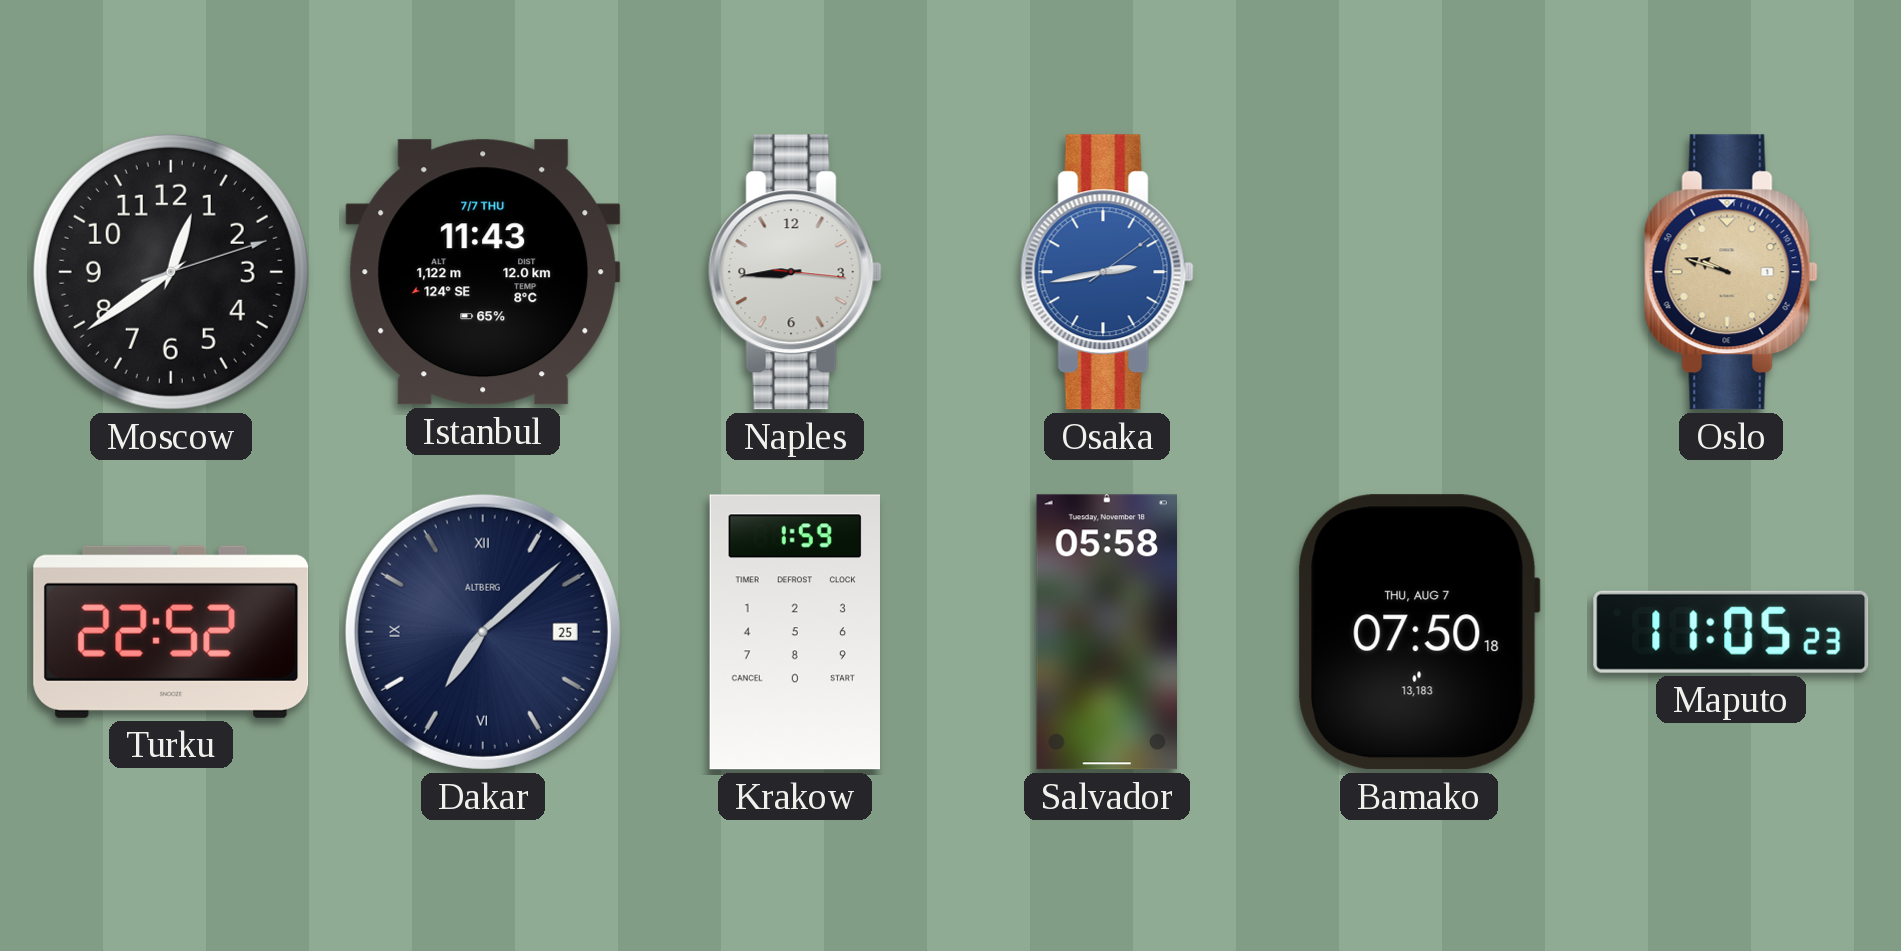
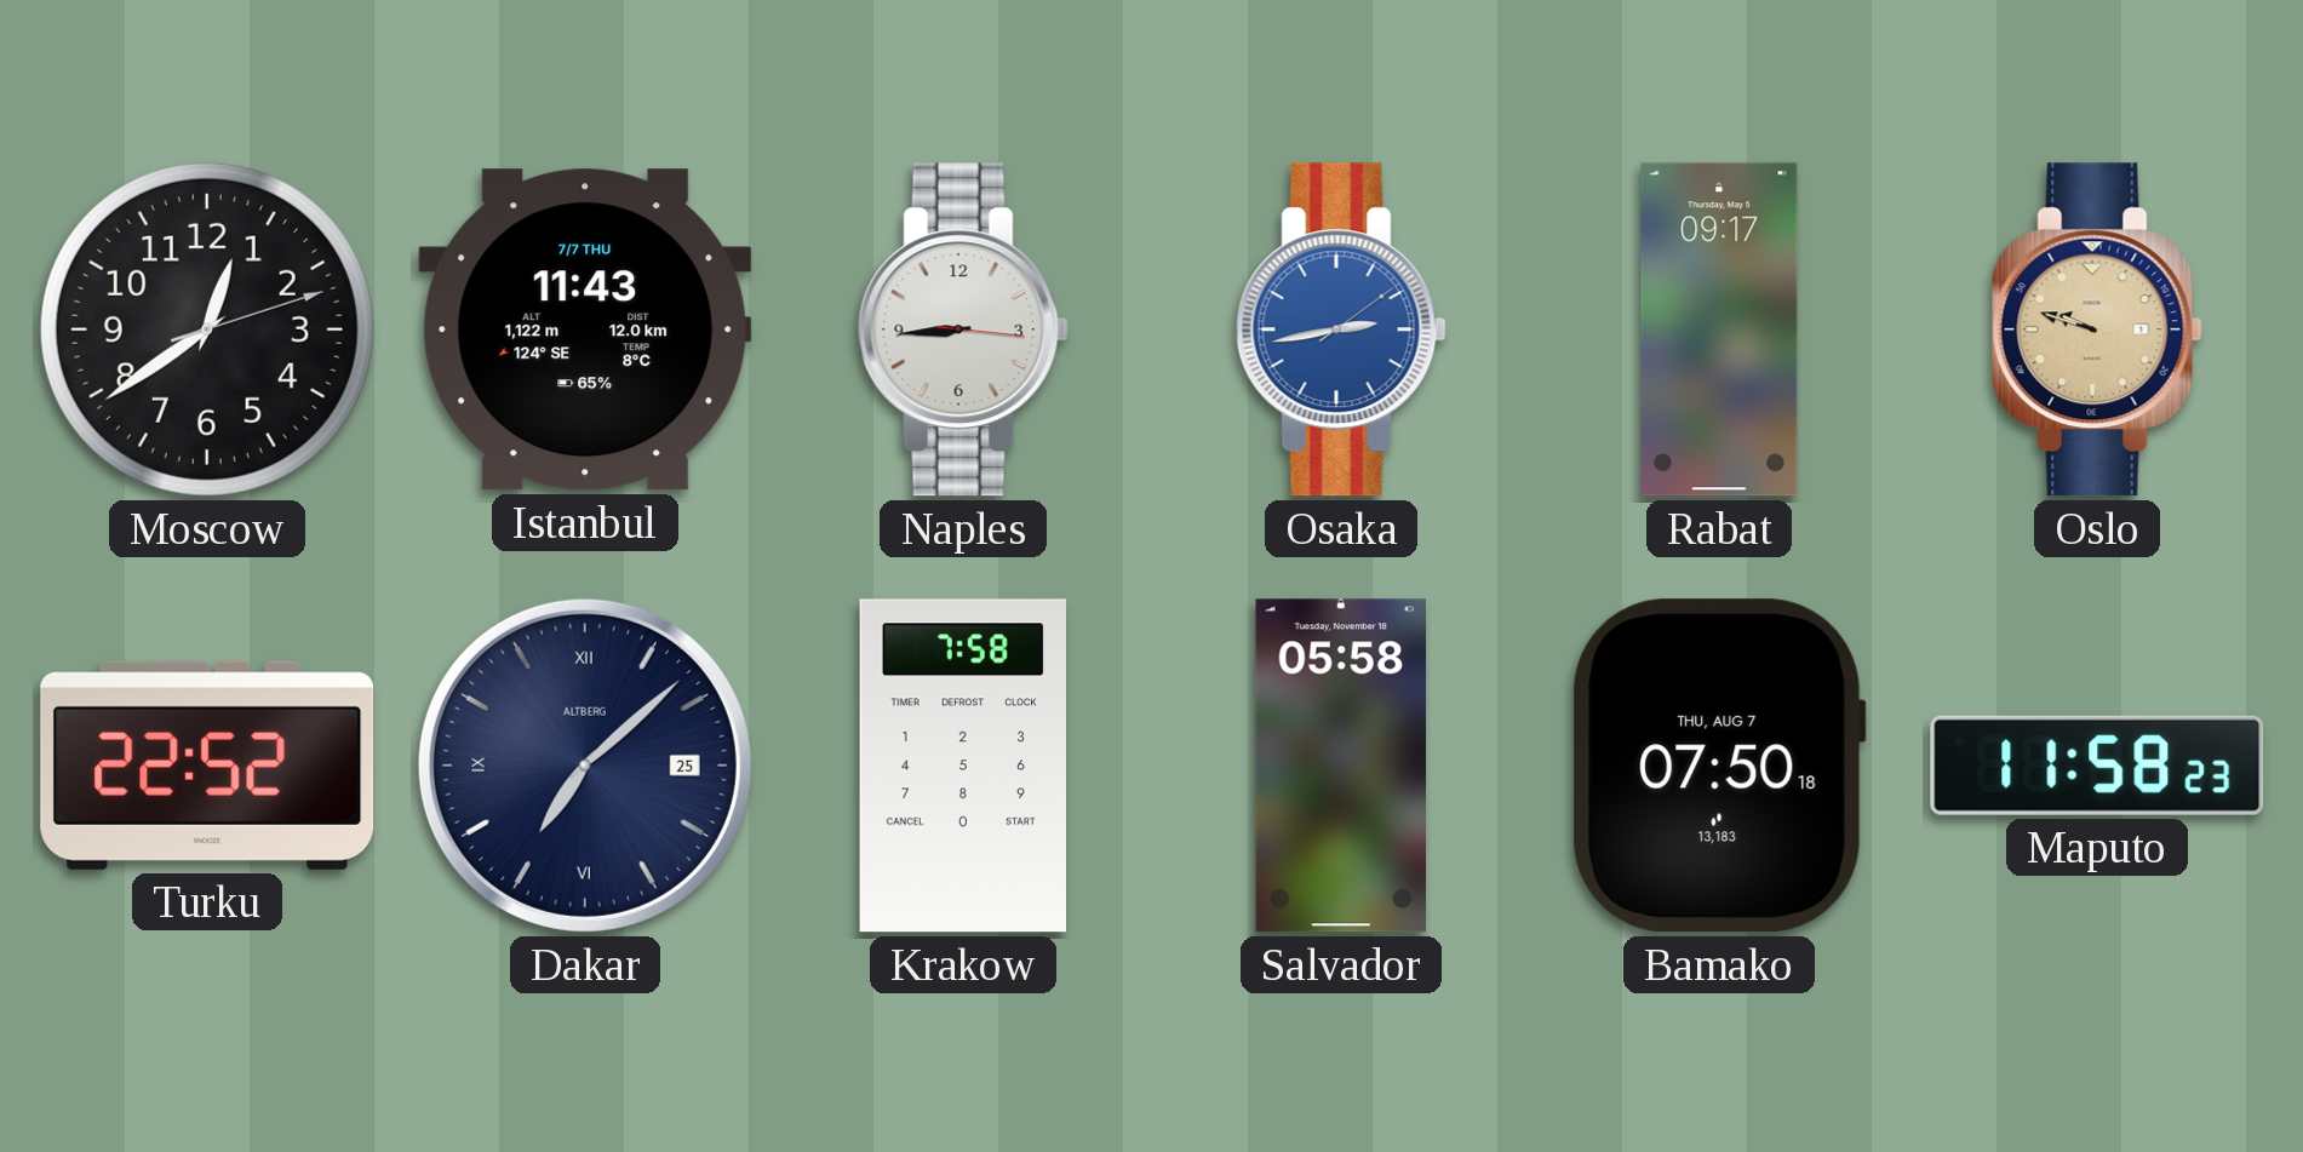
Rabat: none -> 09:17 (1719, 329)
Krakow: 1:59 -> 7:58 (962, 766)
Maputo: 11:05 -> 11:58 (2097, 766)
